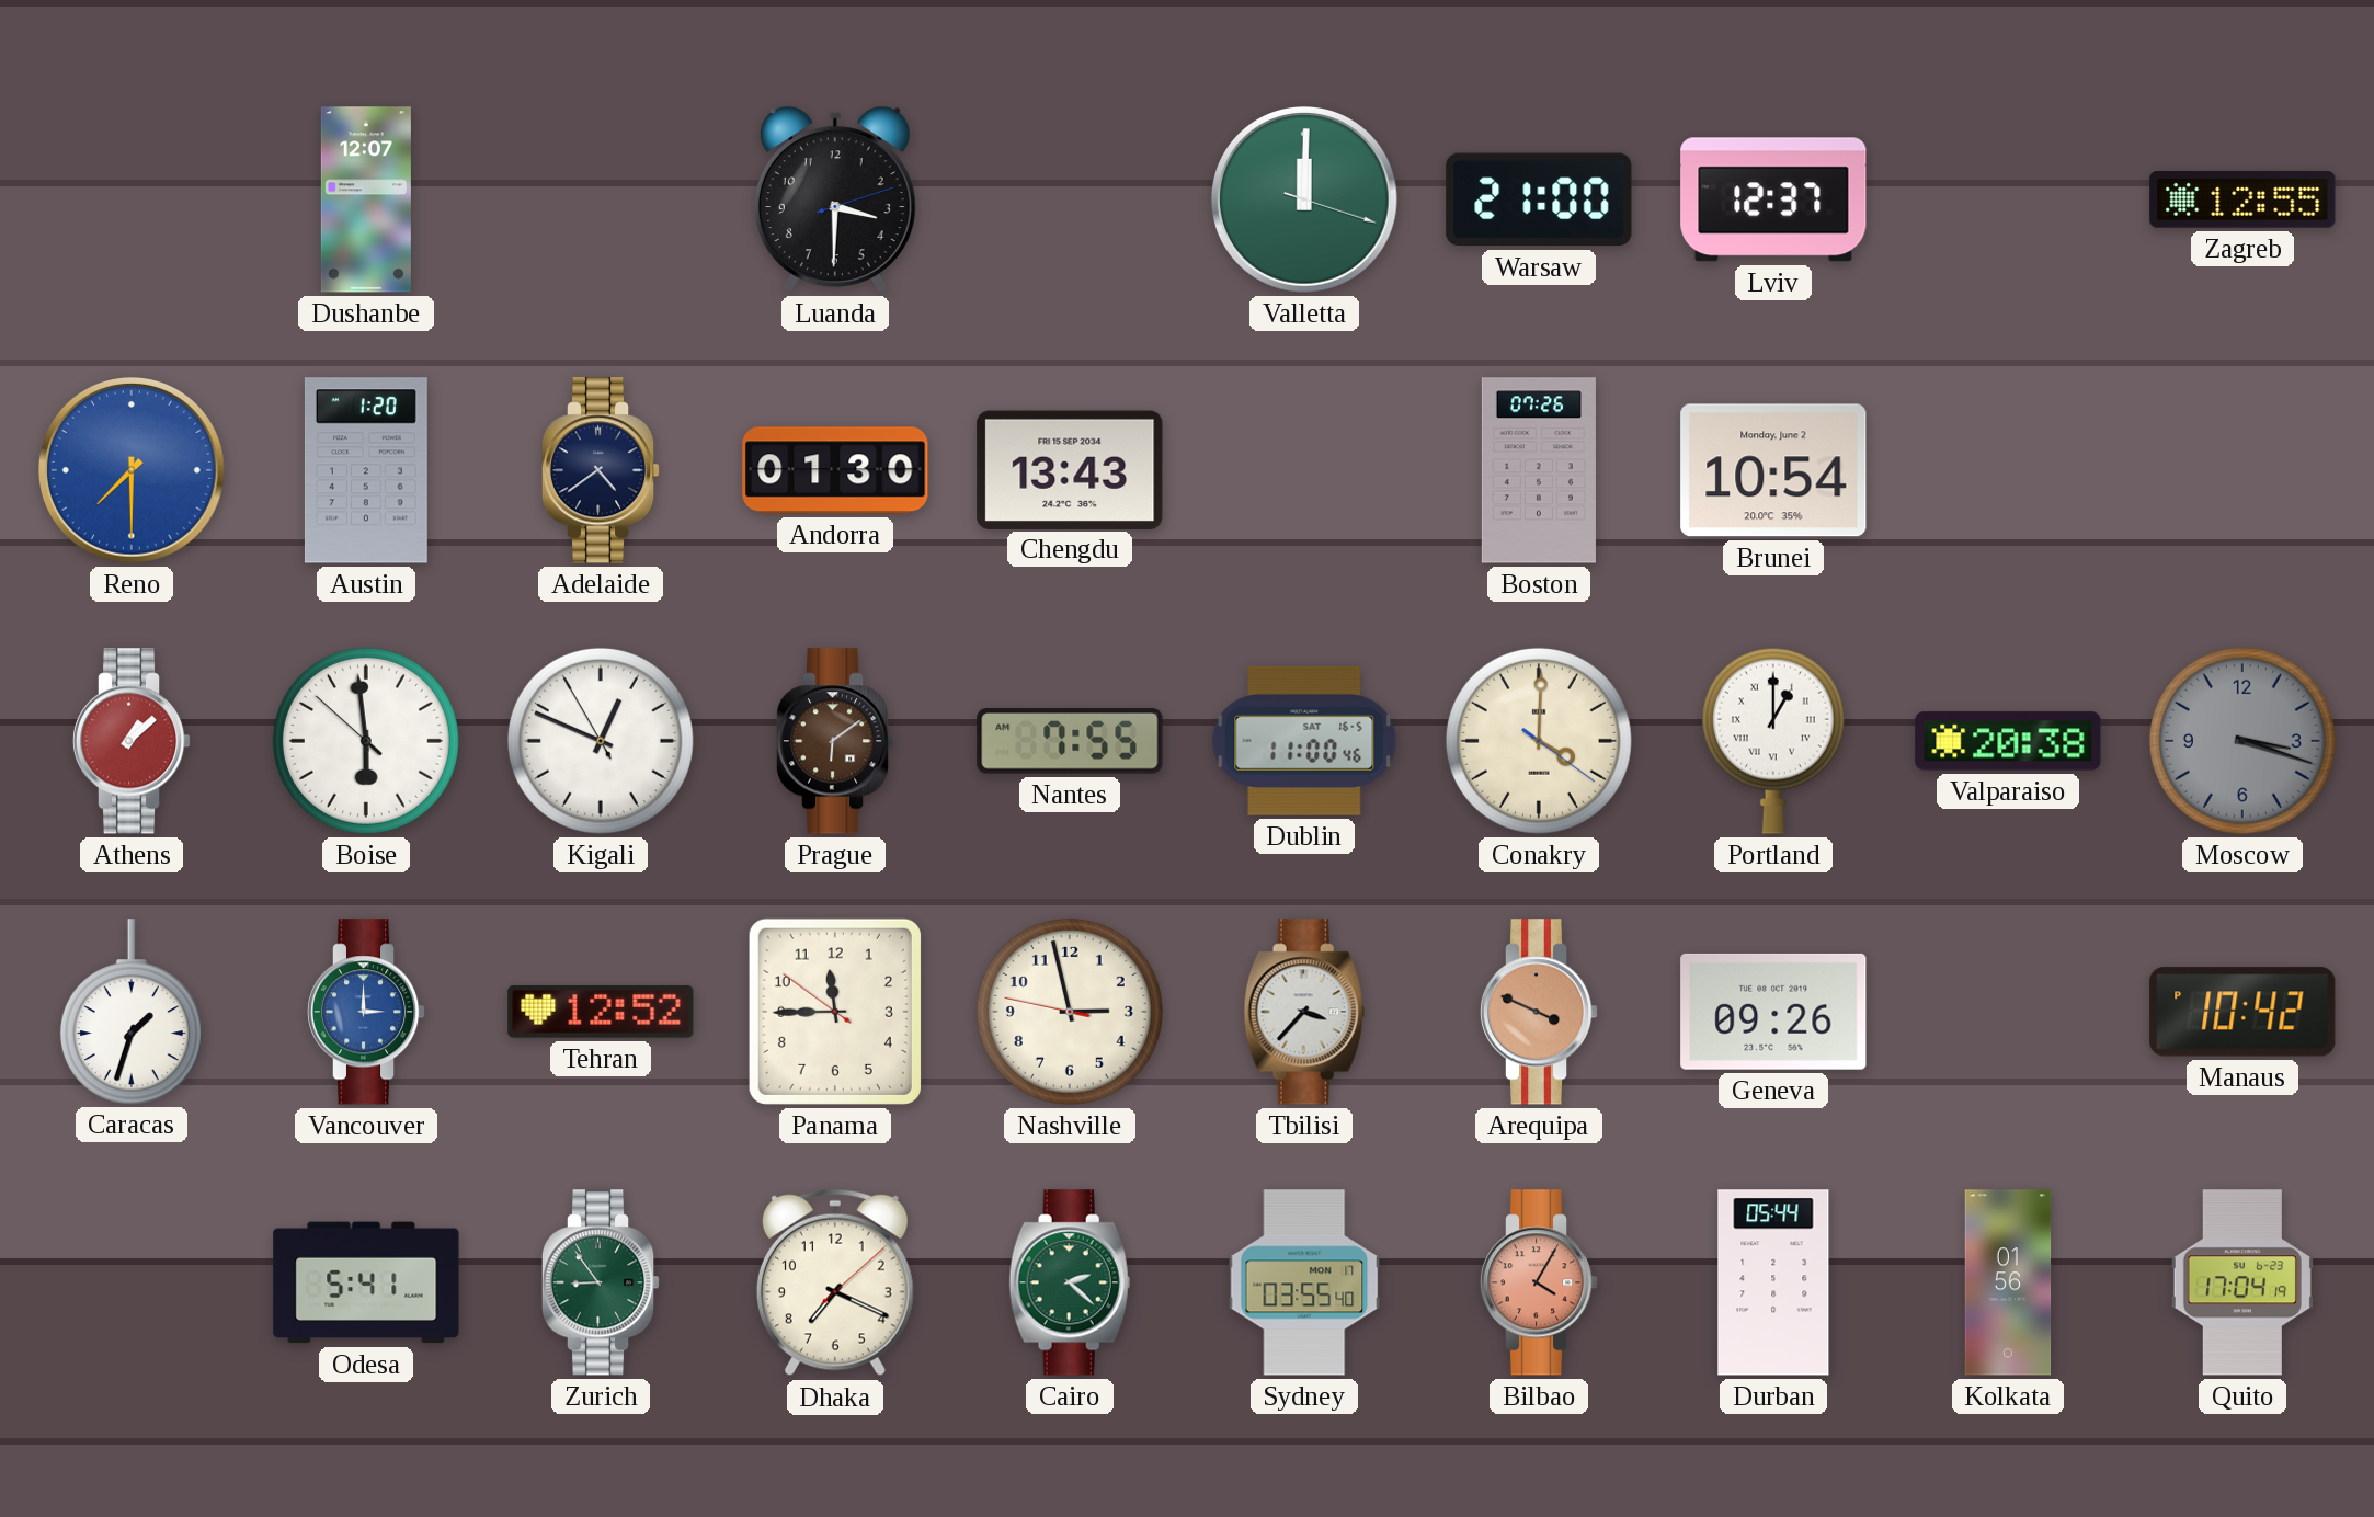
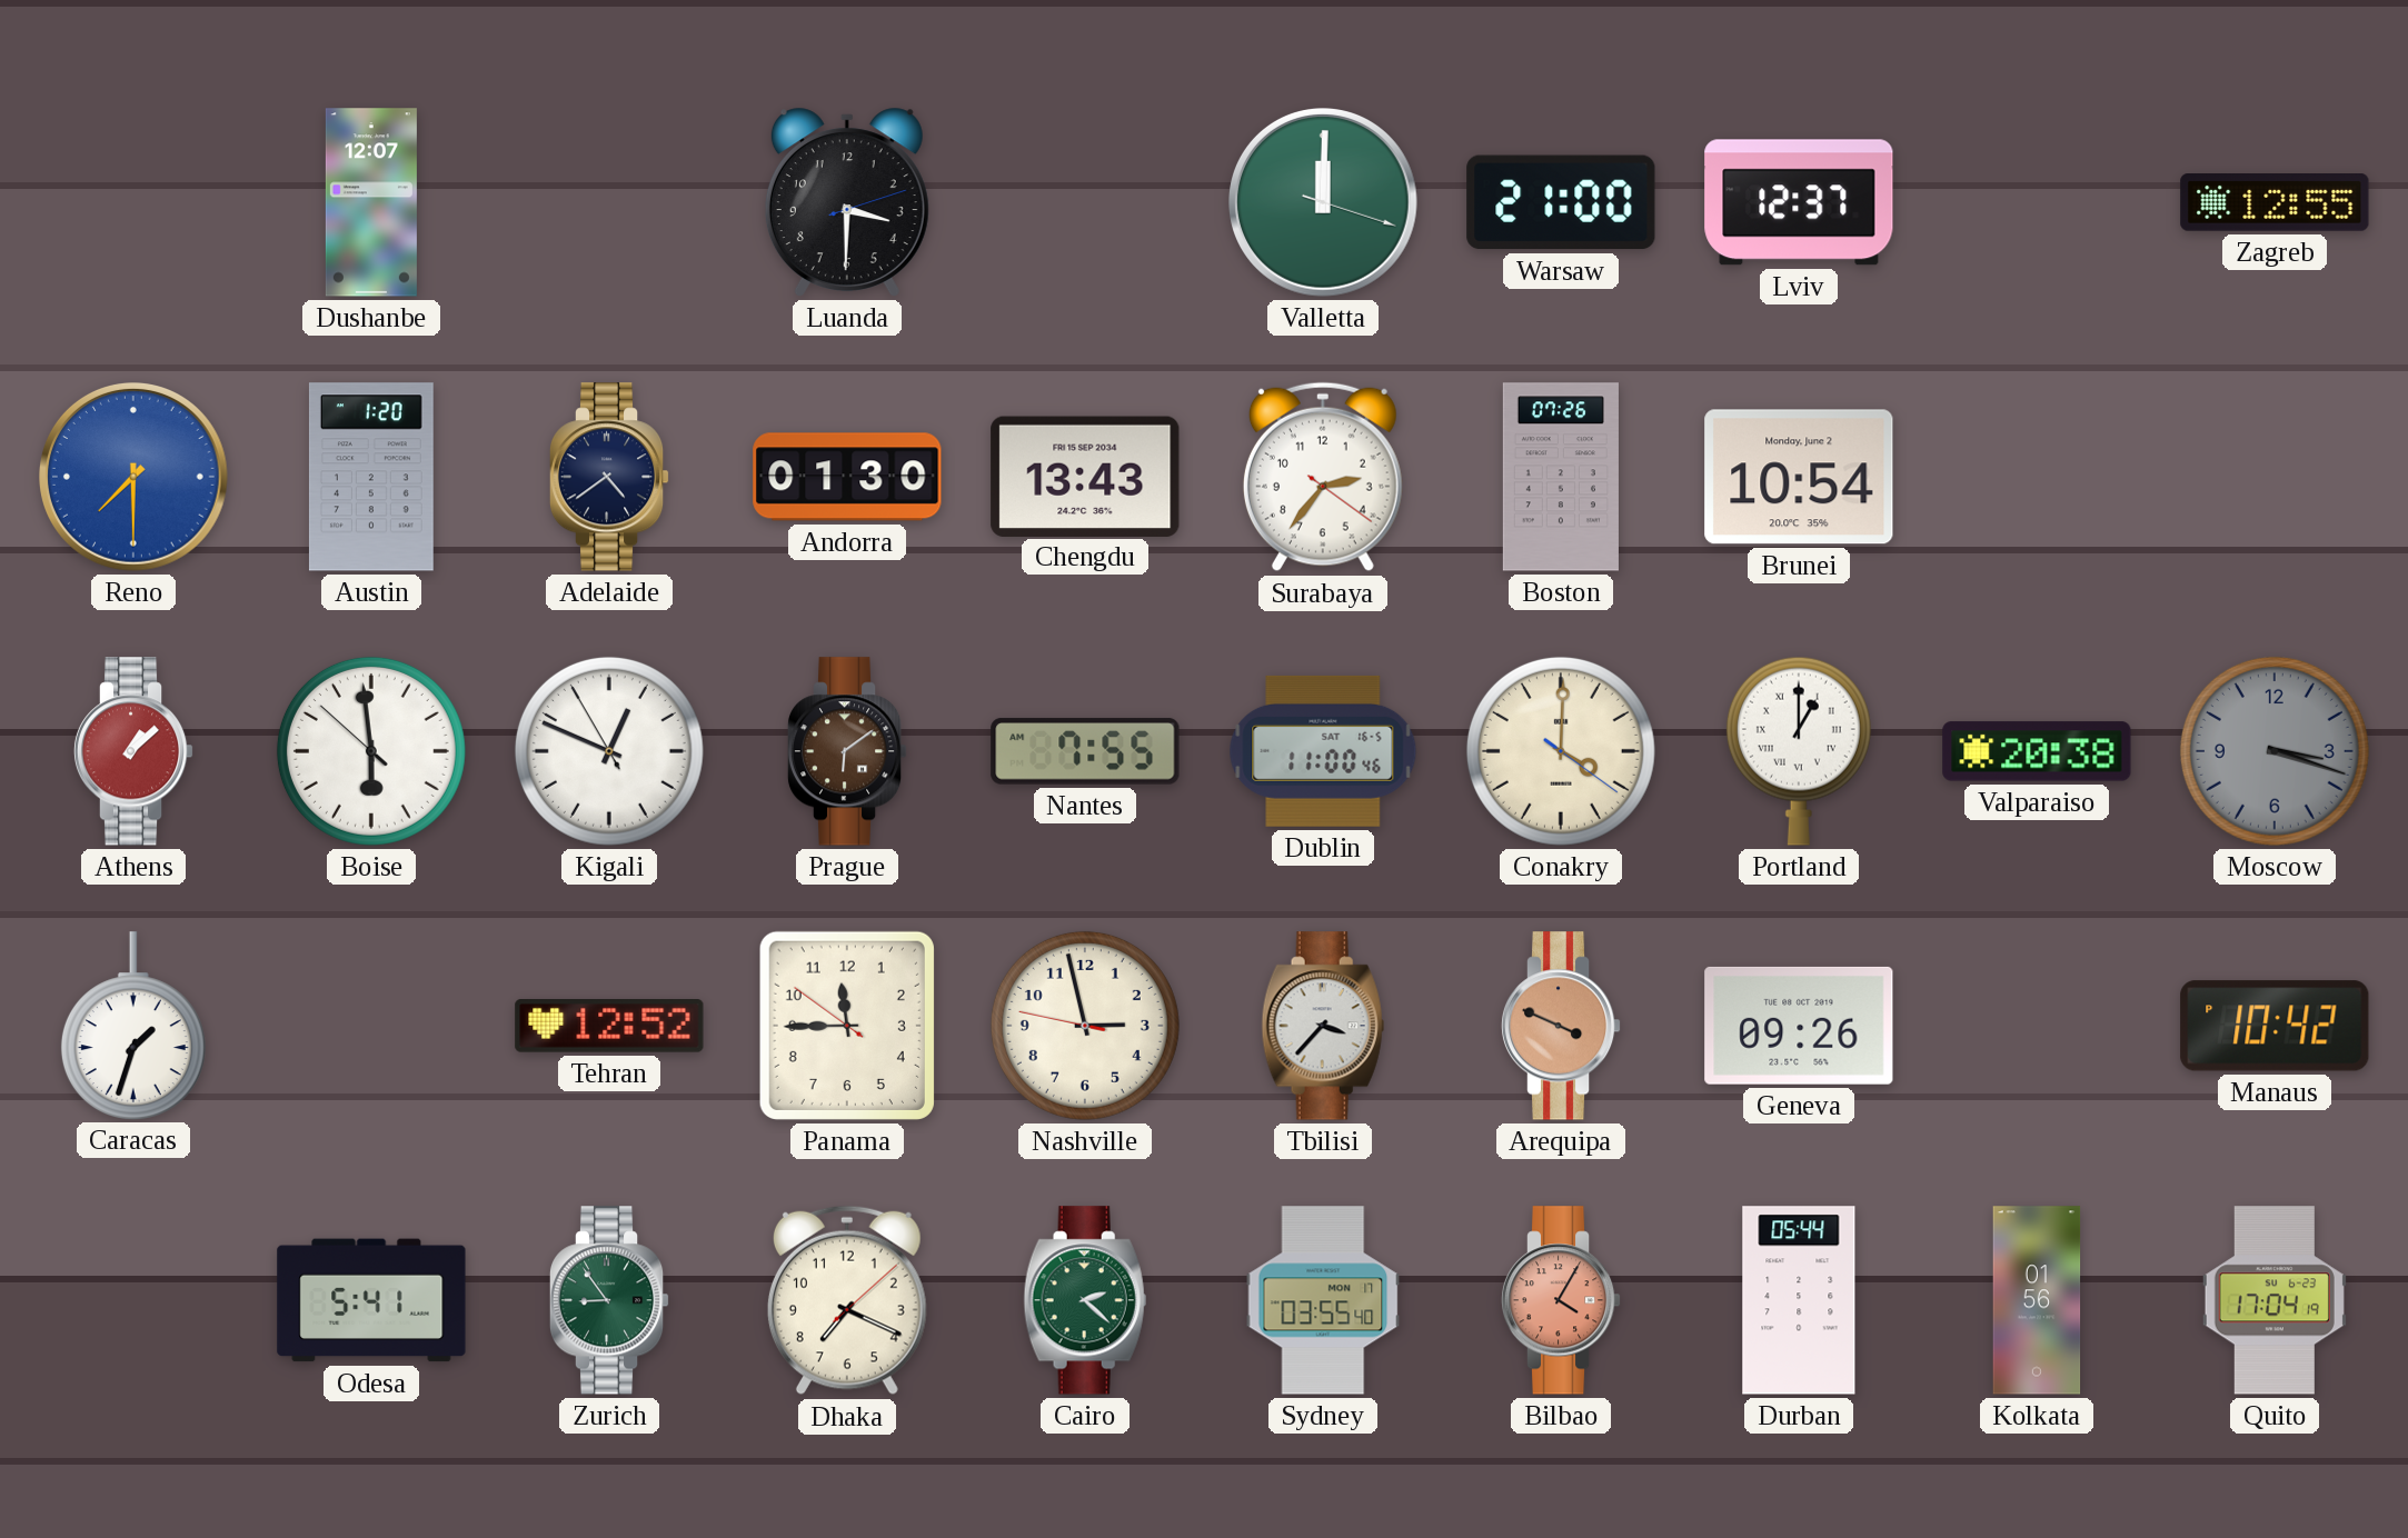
Surabaya: none -> 2:36 (1323, 477)
Vancouver: 3:00 -> none (366, 1012)
